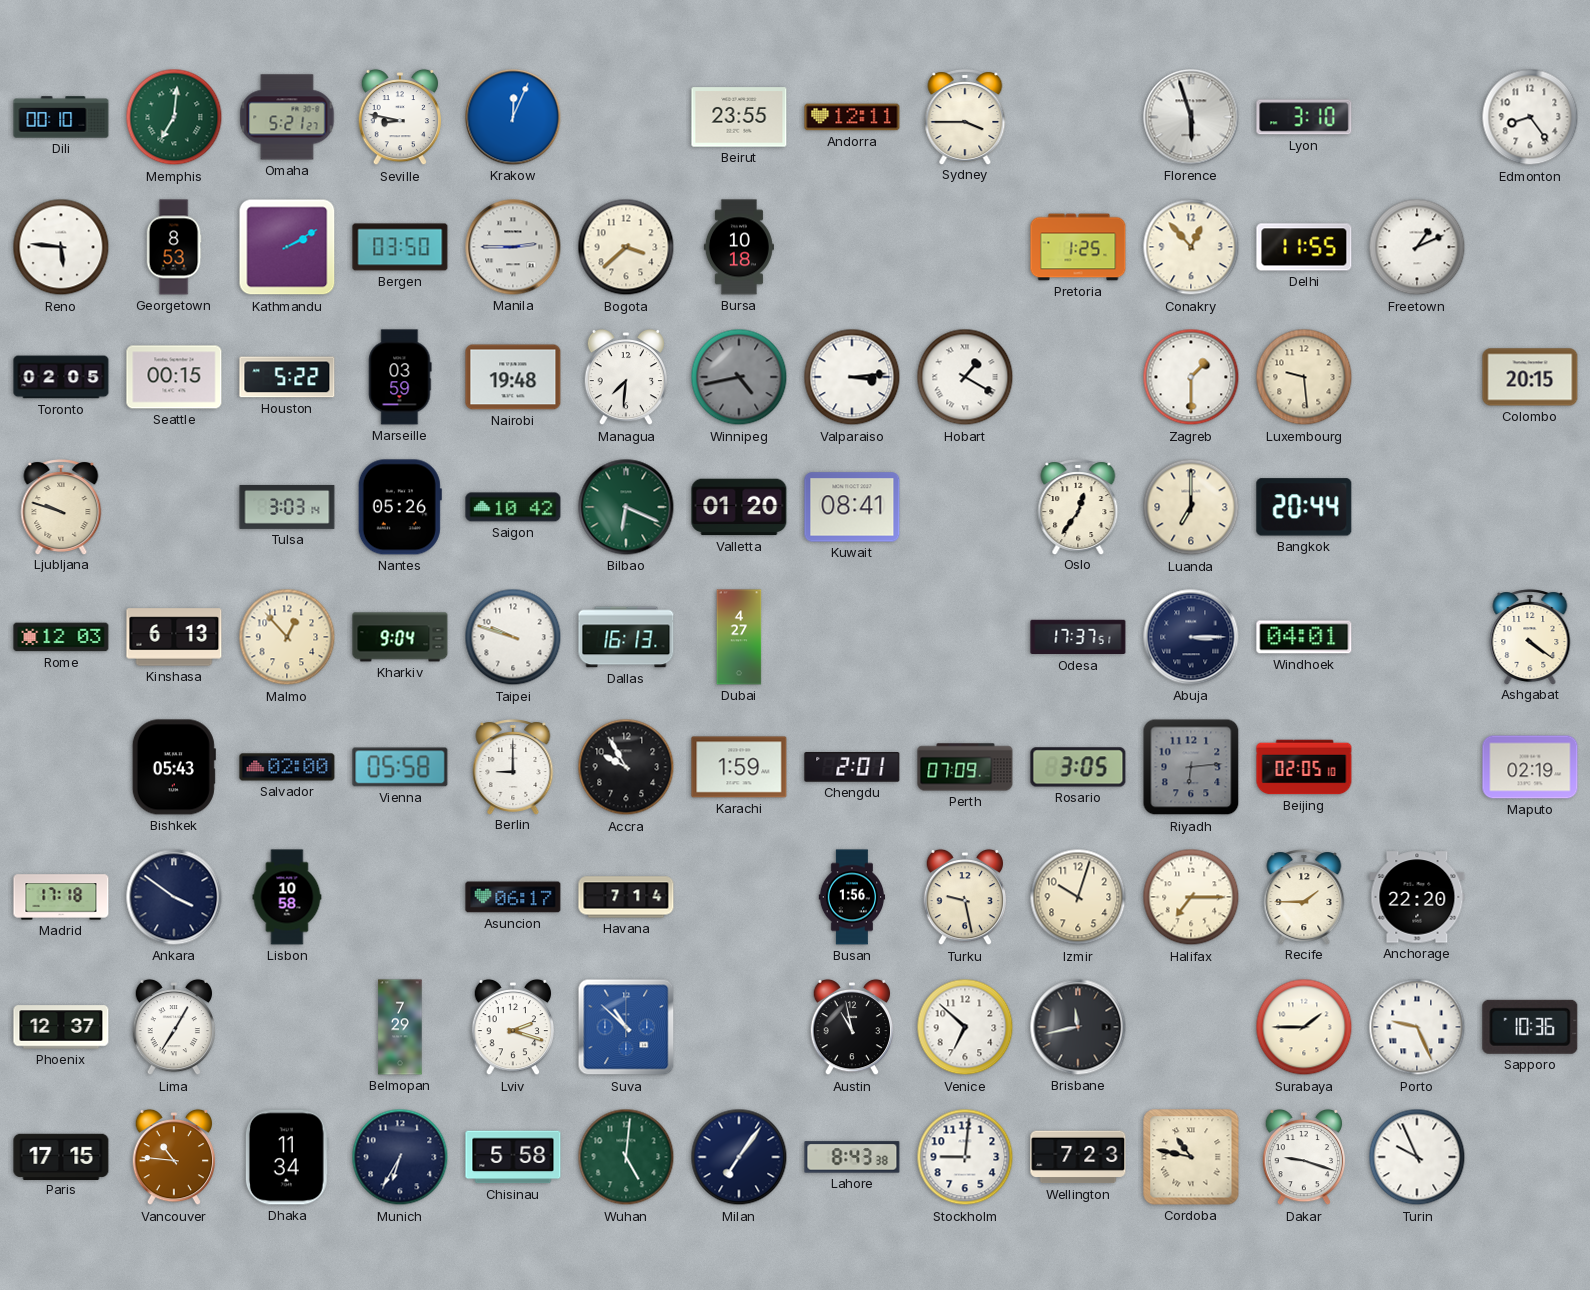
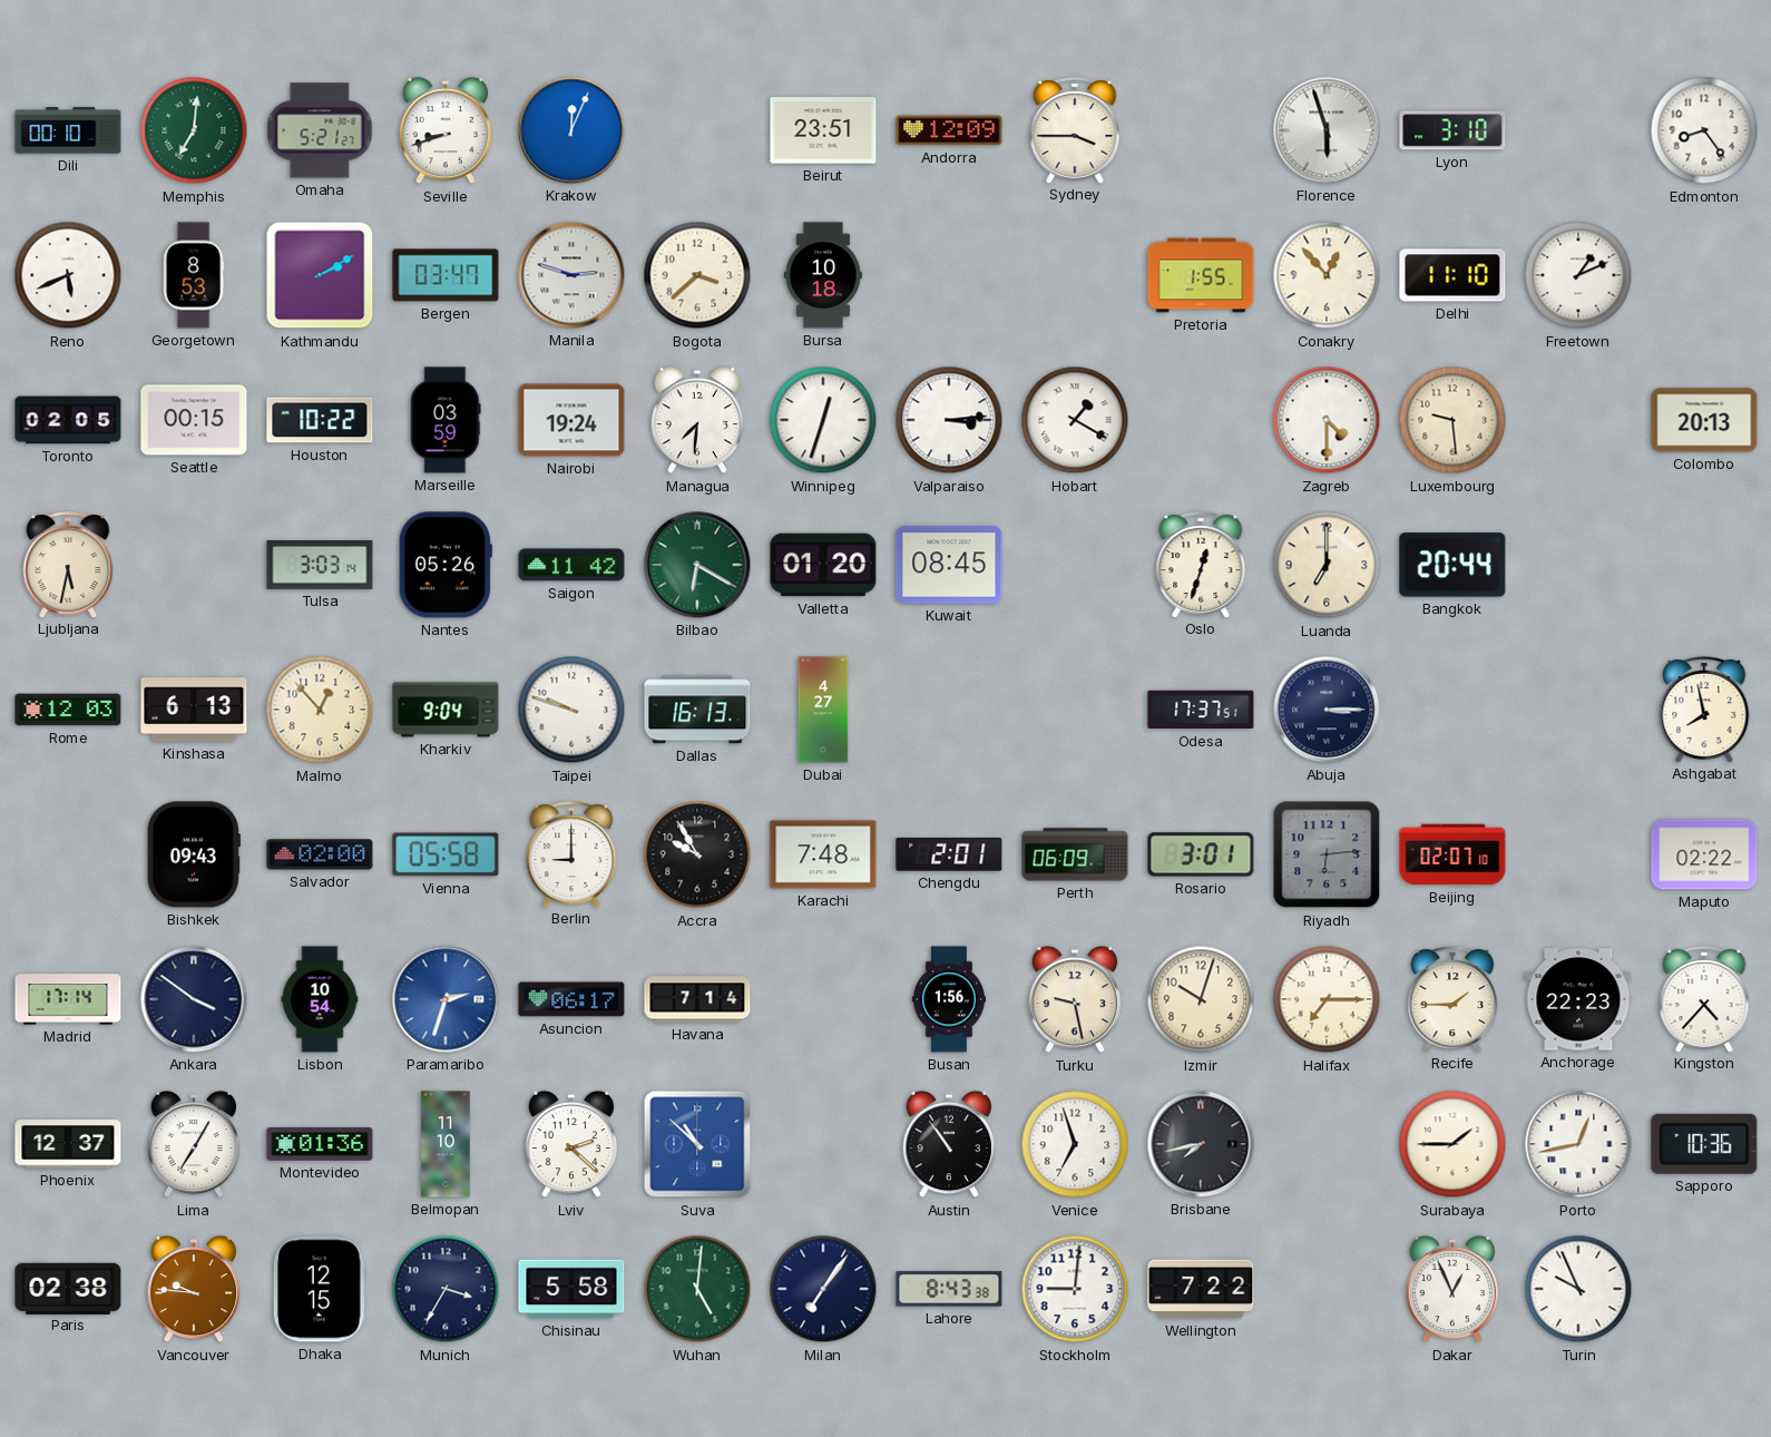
Seville: 8:47 -> 8:42 (444, 130)
Beirut: 23:55 -> 23:51 (823, 130)
Andorra: 12:11 -> 12:09 (949, 130)
Reno: 5:46 -> 5:41 (68, 275)
Bergen: 03:50 -> 03:47 (446, 275)
Manila: 2:45 -> 2:48 (571, 275)
Pretoria: 1:25 -> 1:55 (1201, 275)
Delhi: 11:55 -> 11:10 (1452, 275)
Houston: 5:22 -> 10:22 (320, 420)
Nairobi: 19:48 -> 19:24 (571, 420)
Winnipeg: 4:43 -> 12:33 (823, 420)
Winnipeg dial: grey -> white (823, 420)
Zagreb: 1:30 -> 4:30 (1327, 420)
Colombo: 20:15 -> 20:13 (1704, 420)
Ljubljana: 9:48 -> 5:32 (68, 565)
Saigon: 10:42 -> 11:42 (571, 565)
Bilbao: 6:19 -> 6:20 (697, 565)
Kuwait: 08:41 -> 08:45 (949, 565)
Oslo: 12:36 -> 12:33 (1201, 565)
Windhoek: 04:01 -> none (1304, 637)
Ashgabat: 4:21 -> 7:58 (1704, 710)
Bishkek: 05:43 -> 09:43 (194, 854)
Karachi: 1:59 -> 7:48 (823, 854)
Perth: 07:09 -> 06:09 (1075, 854)
Rosario: 3:05 -> 3:01 (1201, 854)
Beijing: 02:05 -> 02:07 (1452, 854)
Maputo: 02:19 -> 02:22 (1704, 854)
Madrid: 17:18 -> 17:14 (68, 999)
Lisbon: 10:58 -> 10:54 (320, 999)
Paramaribo: none -> 2:33 (446, 999)
Anchorage: 22:20 -> 22:23 (1578, 999)
Kingston: none -> 4:37 (1704, 999)
Montevideo: none -> 01:36 (320, 1144)
Belmopan: 7:29 -> 11:10 (446, 1144)
Lviv: 2:18 -> 2:22 (570, 1144)
Austin: 10:58 -> 10:54 (948, 1144)
Venice: 6:52 -> 6:57 (1075, 1144)
Brisbane: 11:43 -> 7:43 (1201, 1144)
Porto: 9:26 -> 12:43 (1578, 1144)
Paris: 17:15 -> 02:38 (68, 1288)
Vancouver: 10:46 -> 9:46 (193, 1289)
Dhaka: 11:34 -> 12:15 (320, 1289)
Munich: 6:35 -> 3:35 (446, 1289)
Wellington: 7:23 -> 7:22 (1201, 1289)
Cordoba: 10:47 -> none (1191, 1157)
Dakar: 9:18 -> 12:56 (1451, 1289)
